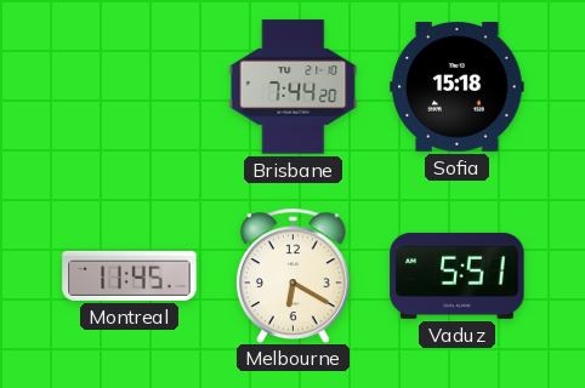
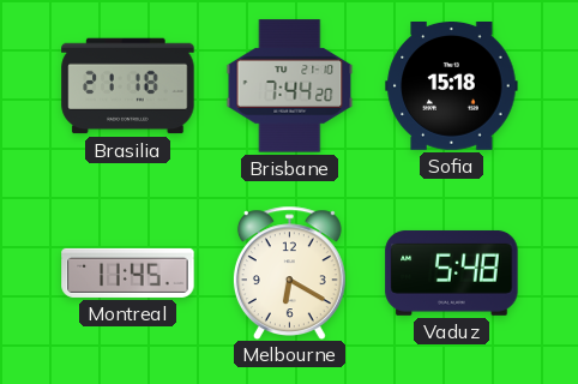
Brasilia: none -> 21:18 (128, 86)
Vaduz: 5:51 -> 5:48 (452, 272)
